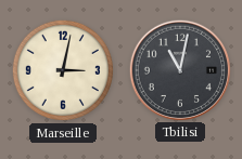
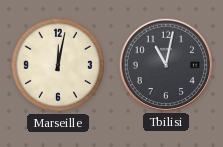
Marseille: 3:02 -> 12:02 (58, 65)
